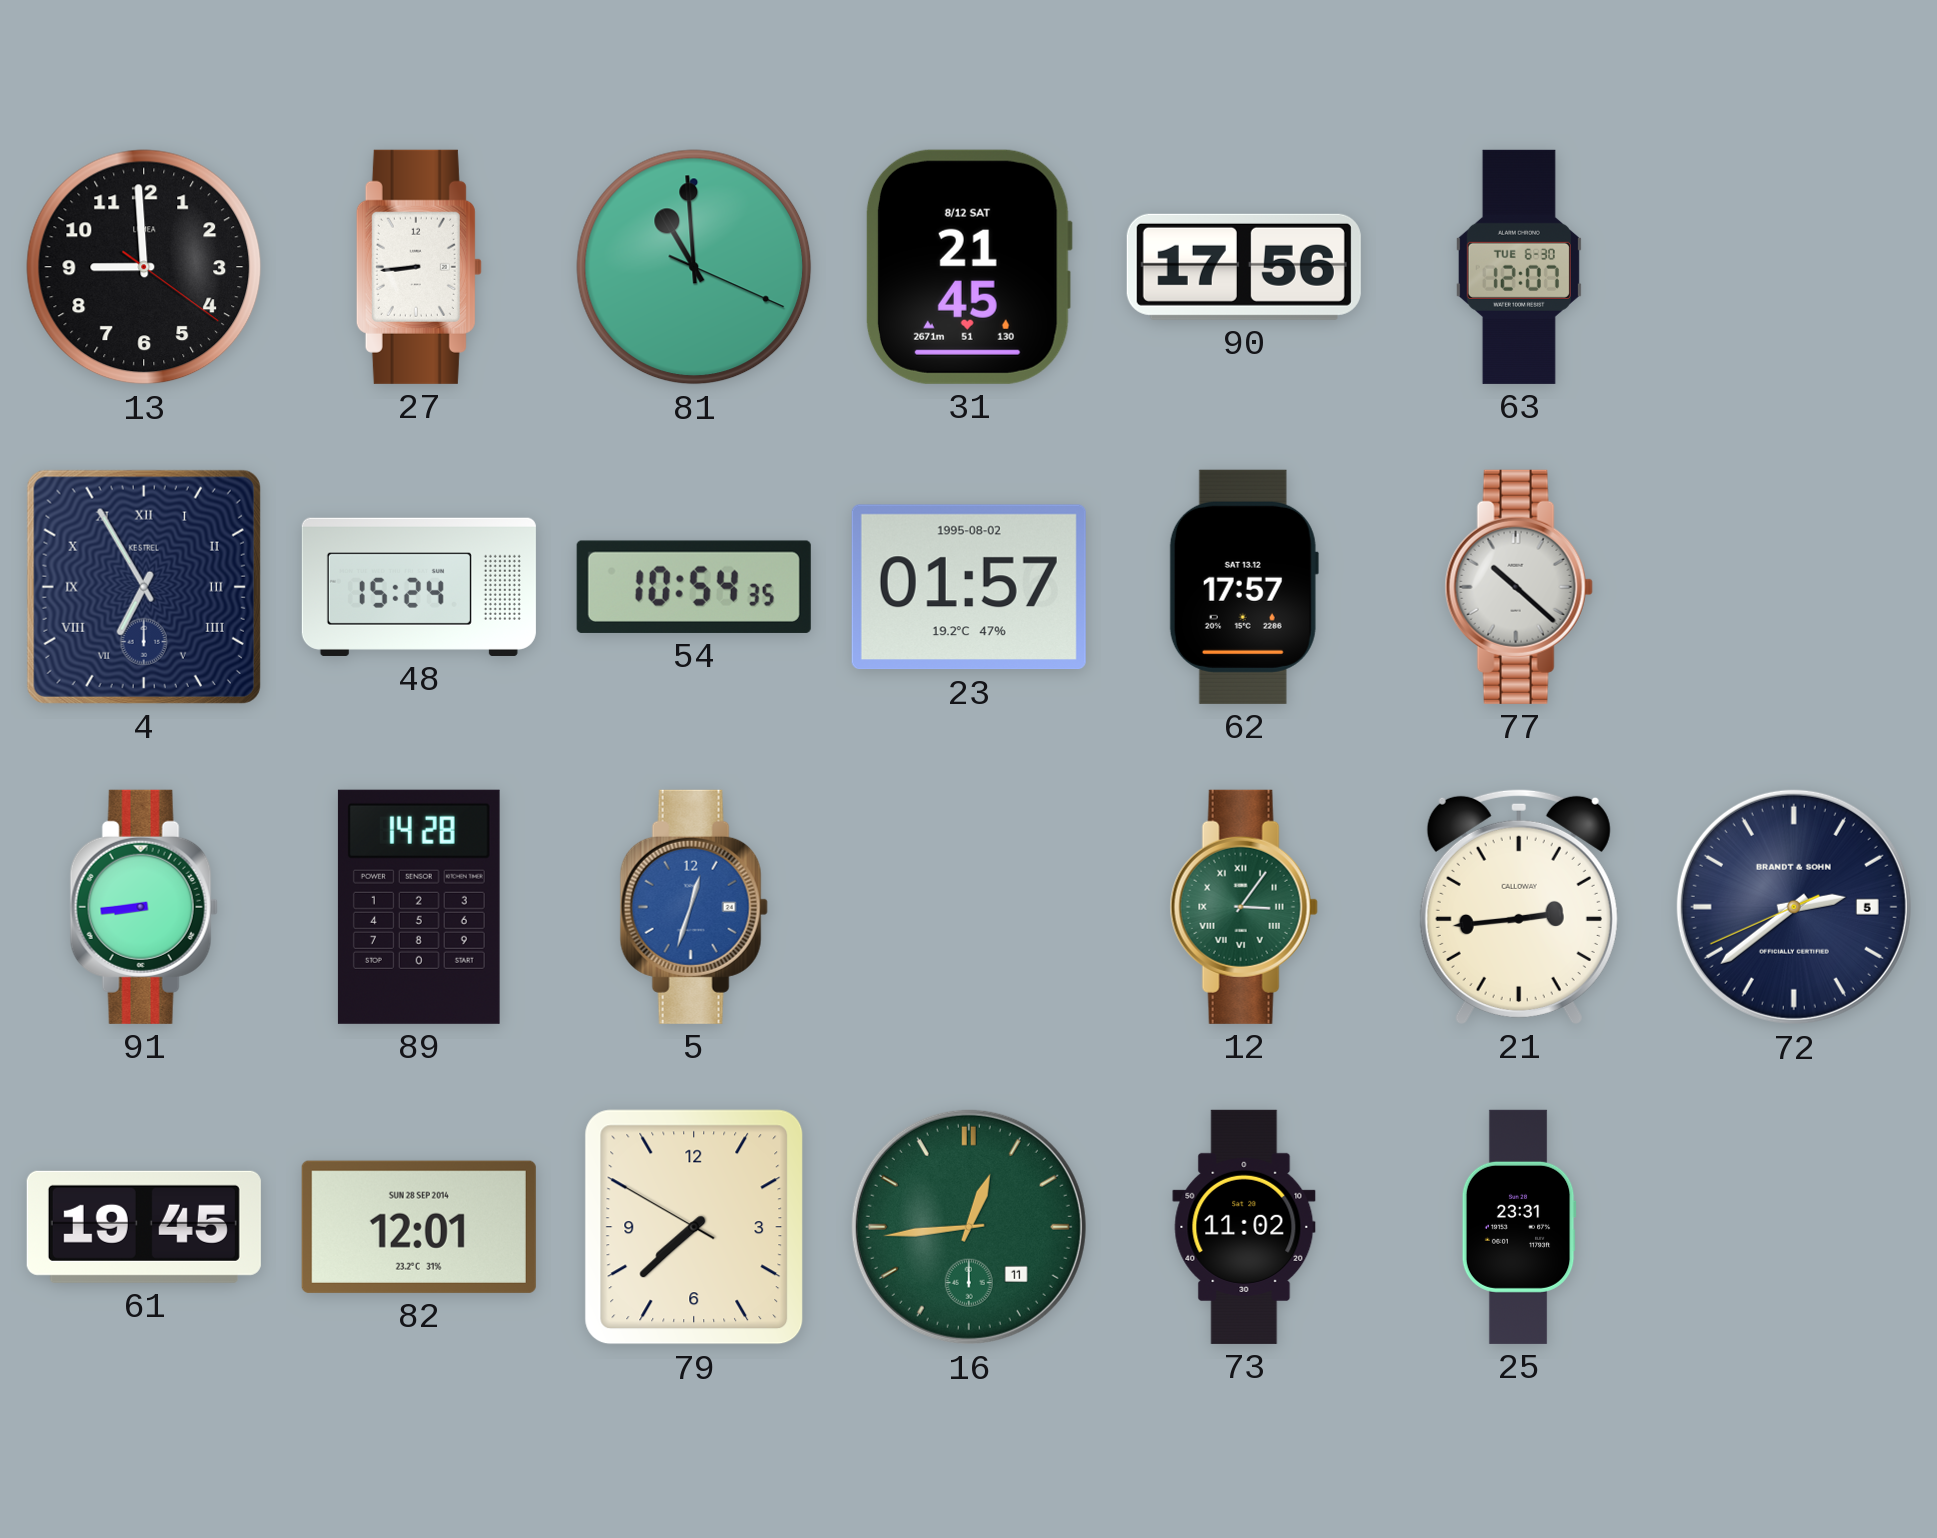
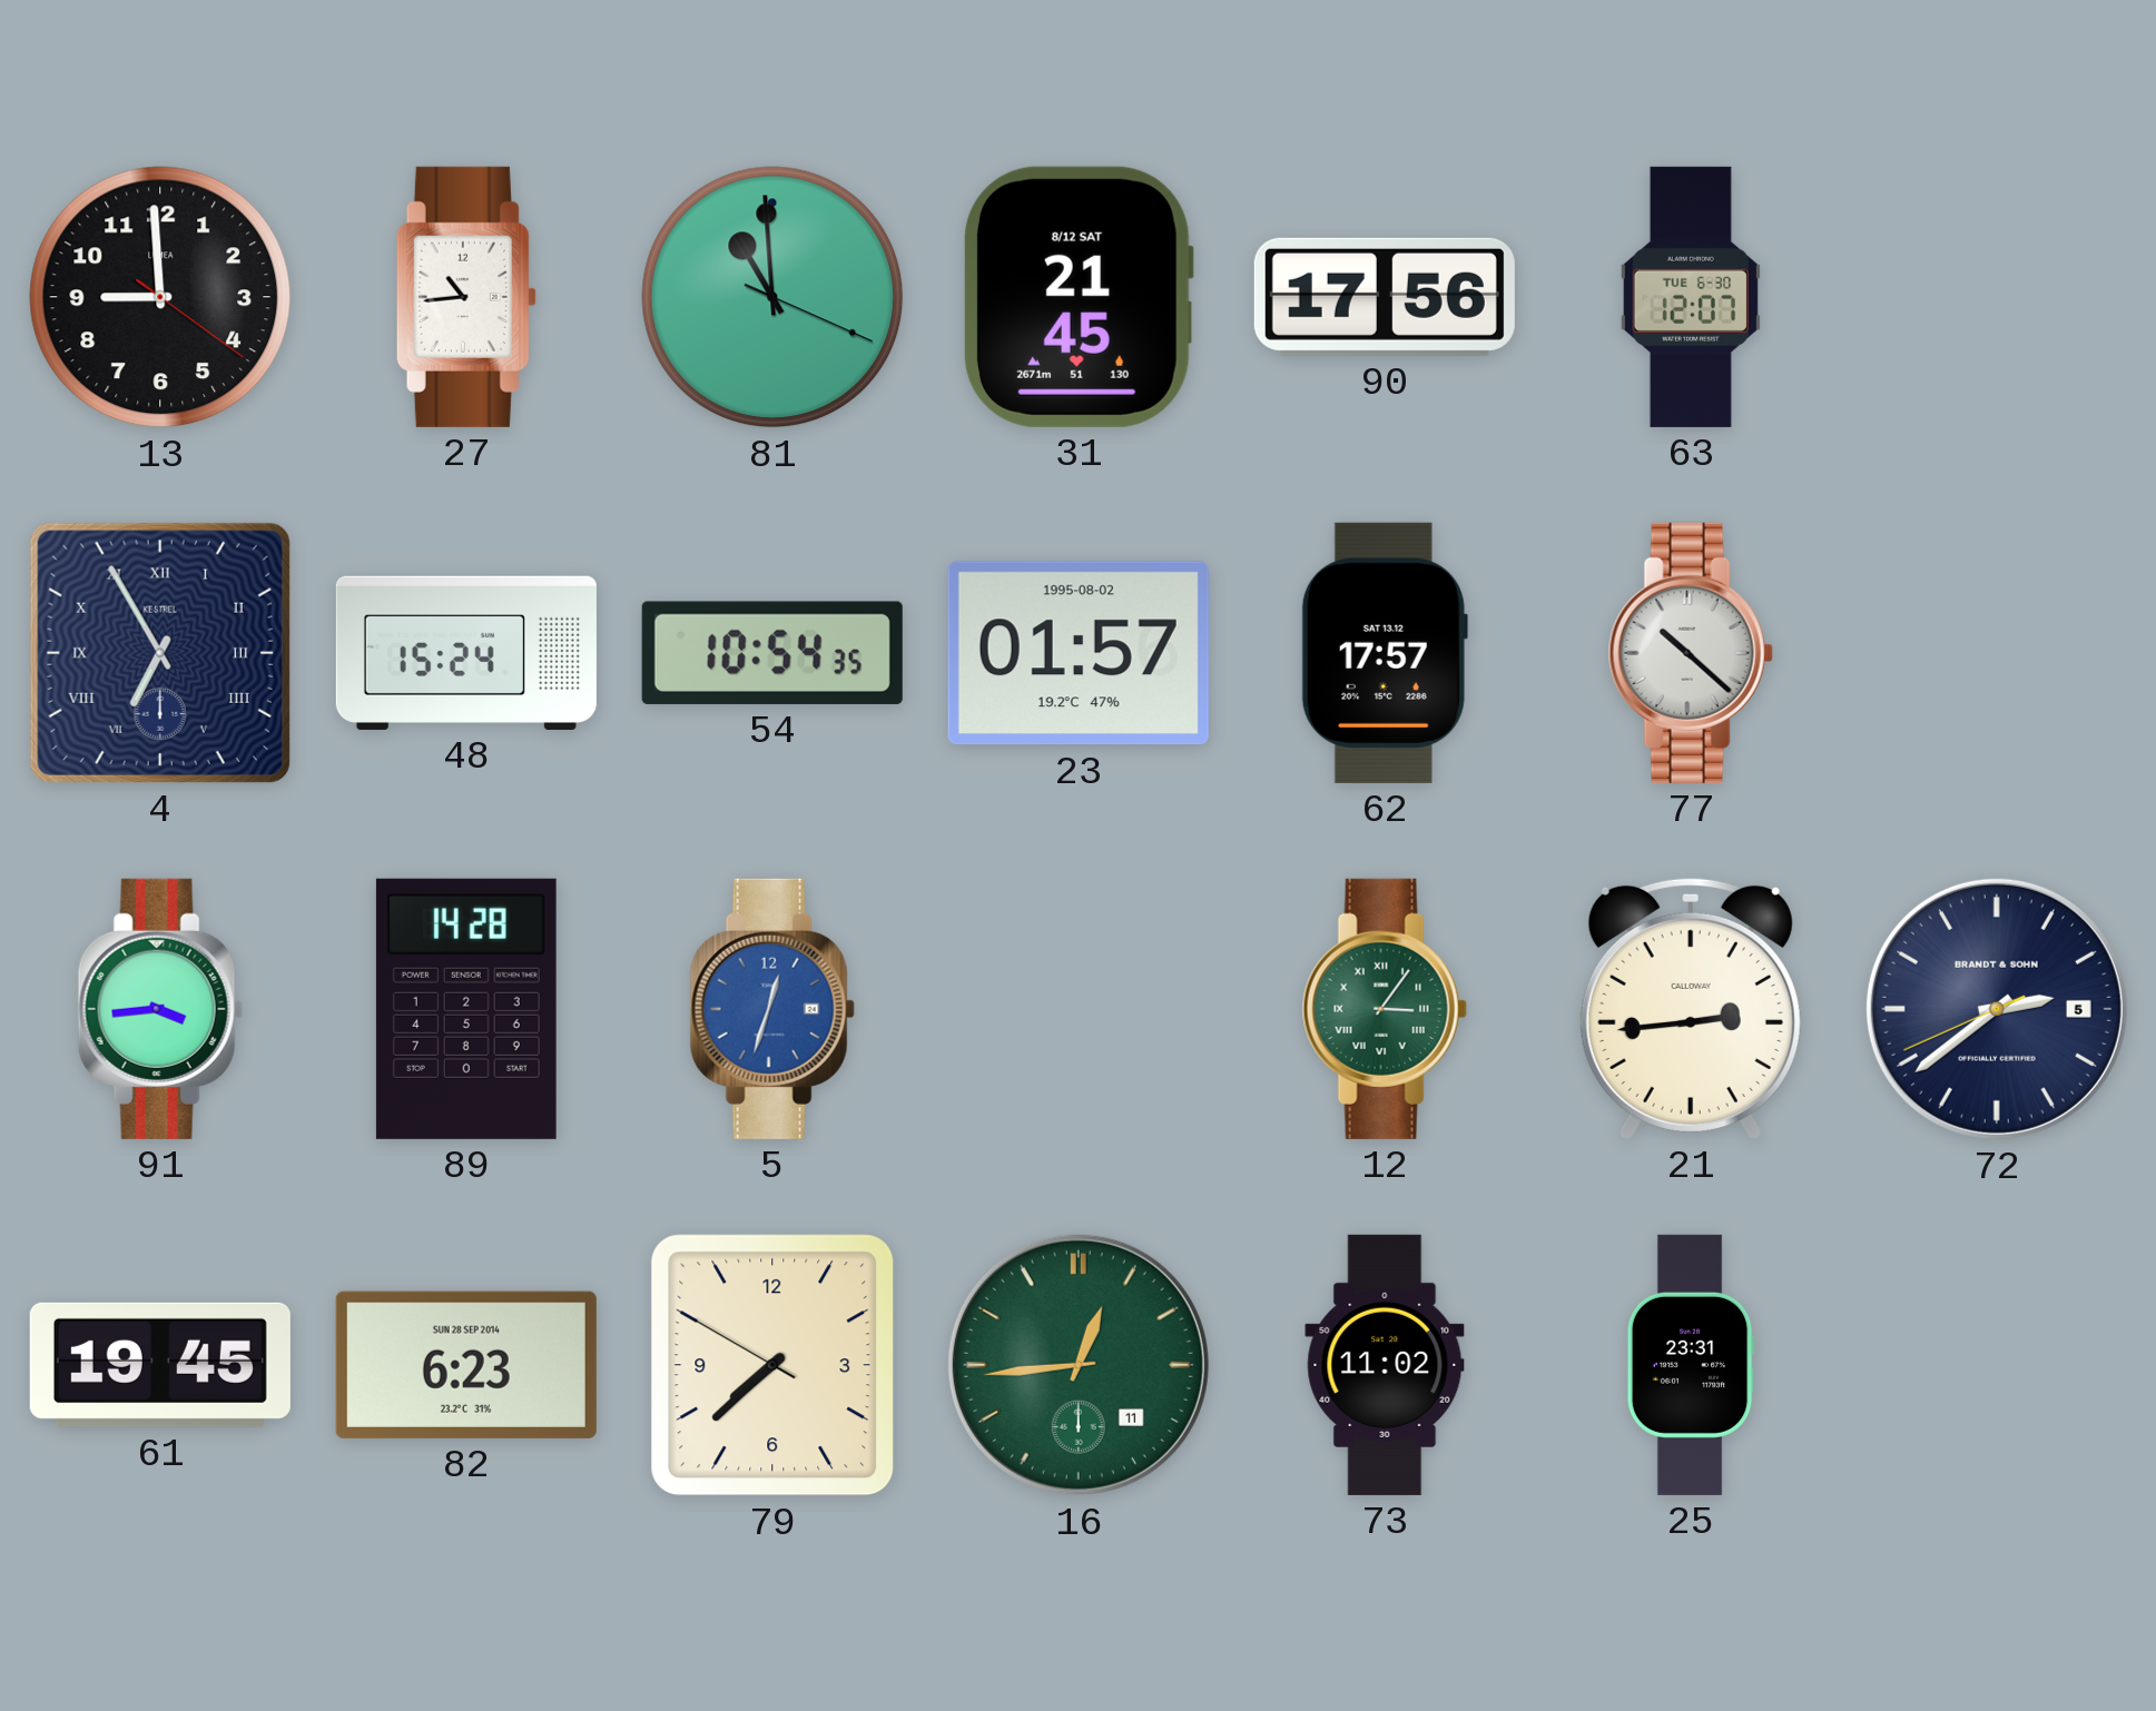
27: 8:44 -> 10:44 (466, 297)
91: 8:44 -> 3:44 (160, 1009)
82: 12:01 -> 6:23 (466, 1365)
